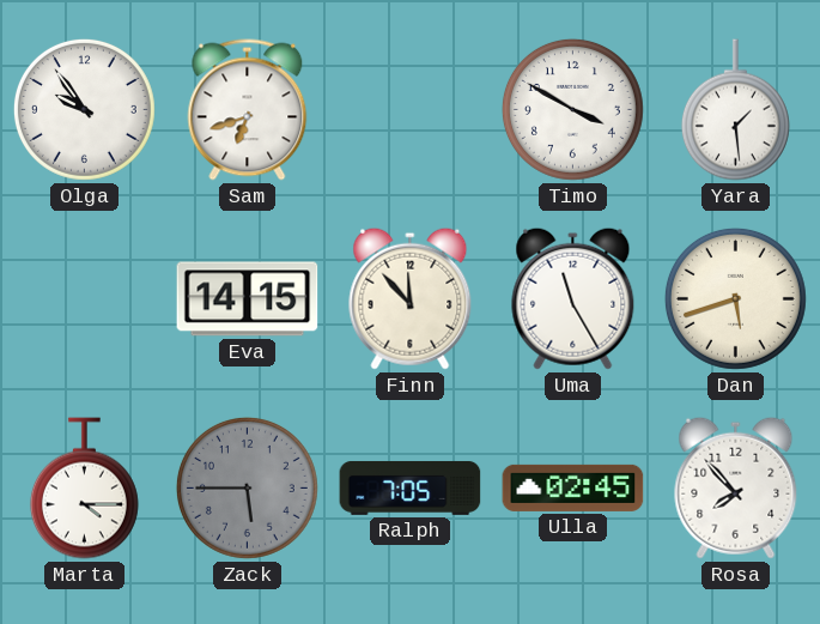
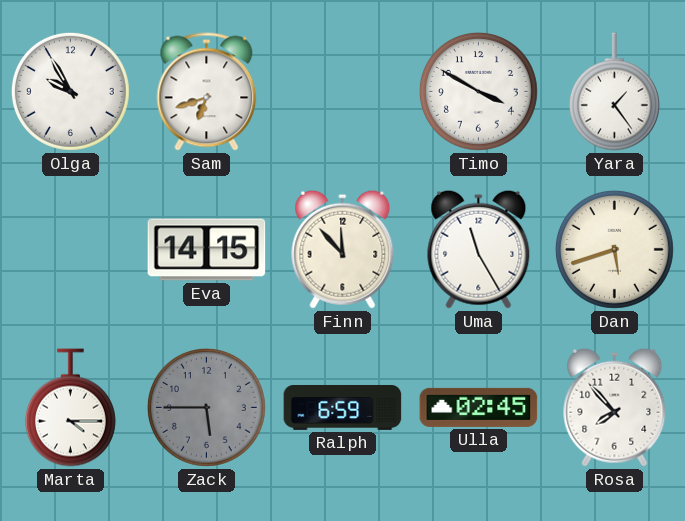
Olga: 9:54 -> 9:55 (70, 91)
Yara: 1:29 -> 1:24 (614, 92)
Ralph: 7:05 -> 6:59 (343, 407)
